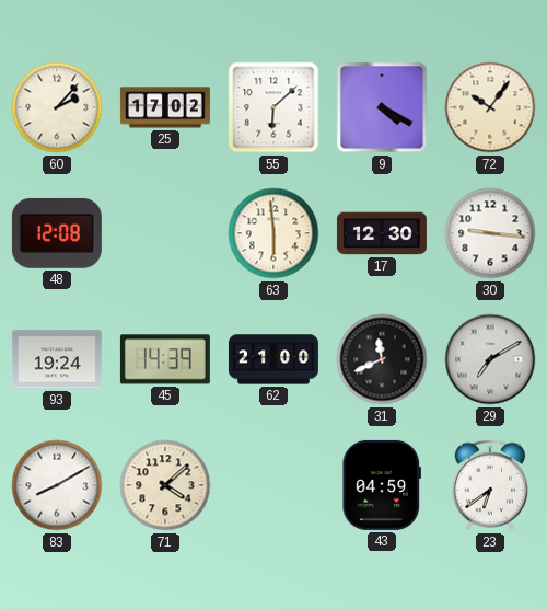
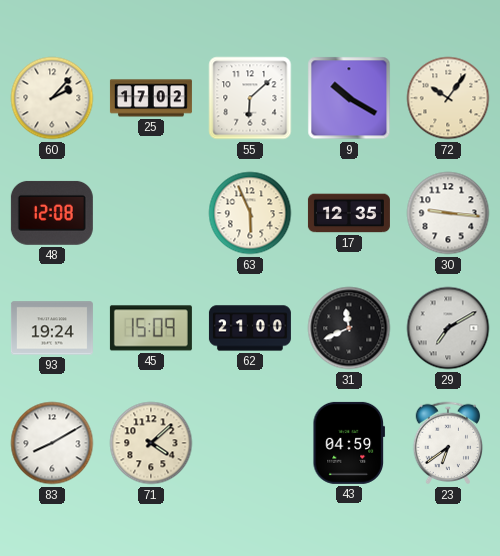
9: 4:20 -> 10:20 (349, 98)
63: 5:59 -> 5:56 (250, 213)
17: 12:30 -> 12:35 (349, 213)
45: 14:39 -> 15:09 (151, 328)
